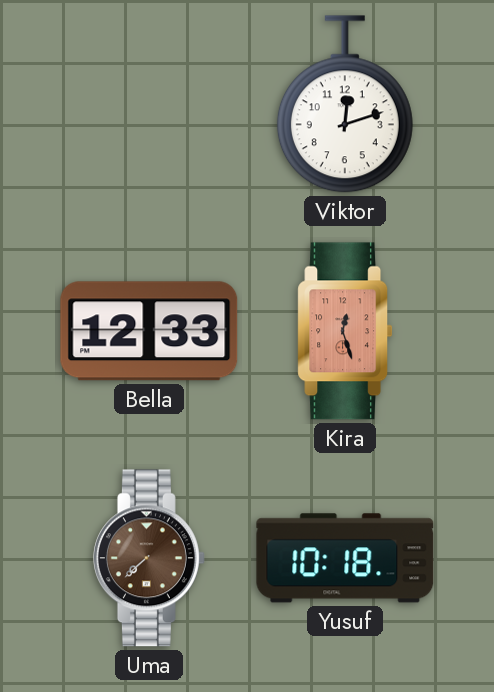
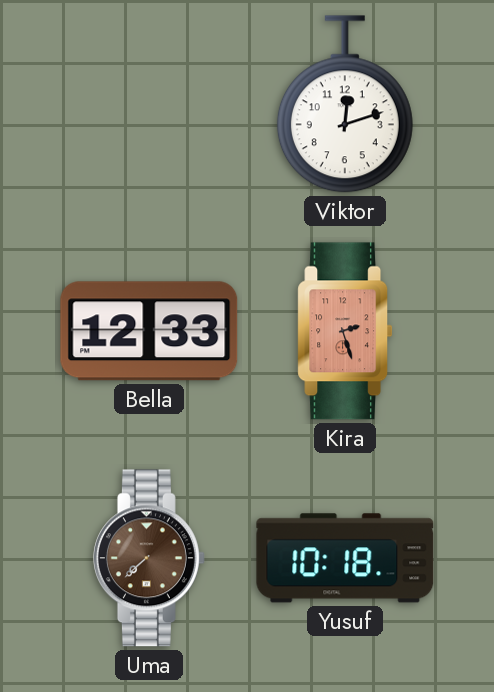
Kira: 12:27 -> 2:27 (345, 331)
